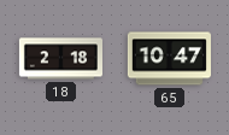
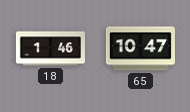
18: 2:18 -> 1:46 (50, 49)
